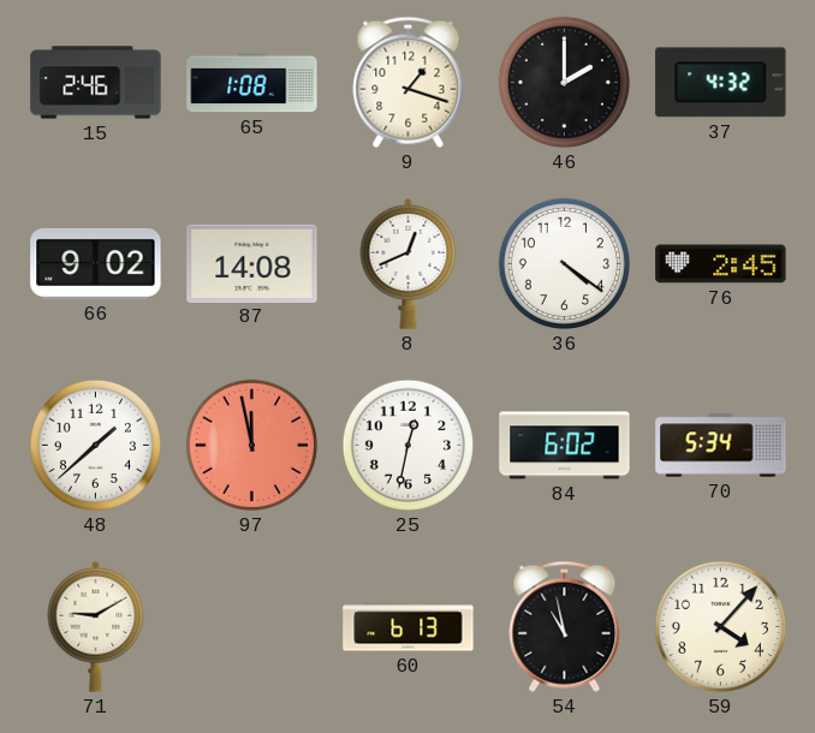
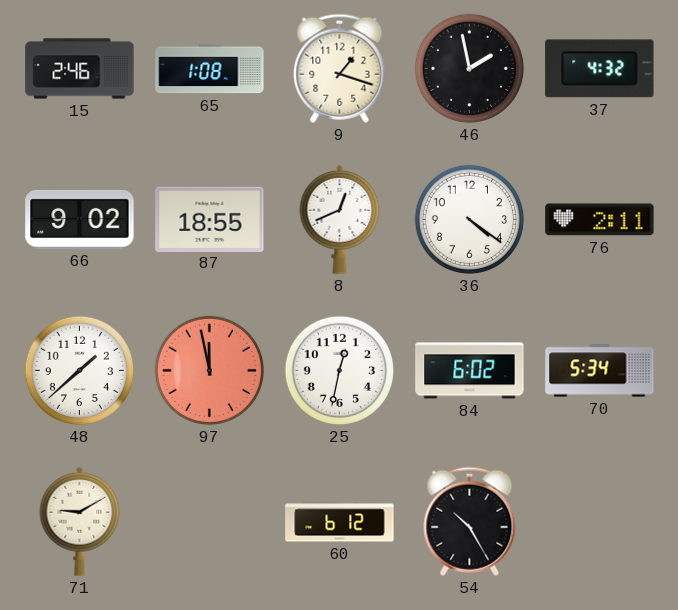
46: 2:00 -> 1:58 (469, 68)
87: 14:08 -> 18:55 (210, 219)
76: 2:45 -> 2:11 (600, 220)
60: 6:13 -> 6:12 (340, 522)
54: 10:58 -> 10:25 (470, 521)
59: 4:07 -> none (720, 626)
